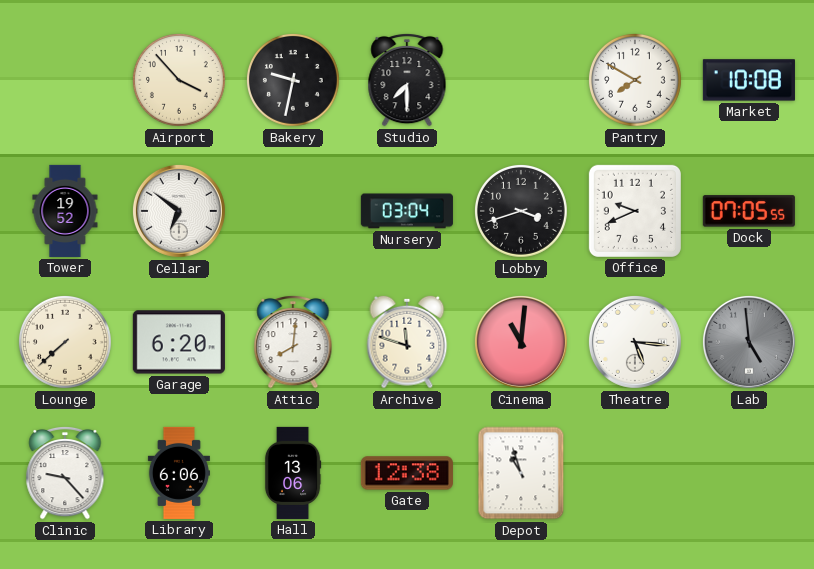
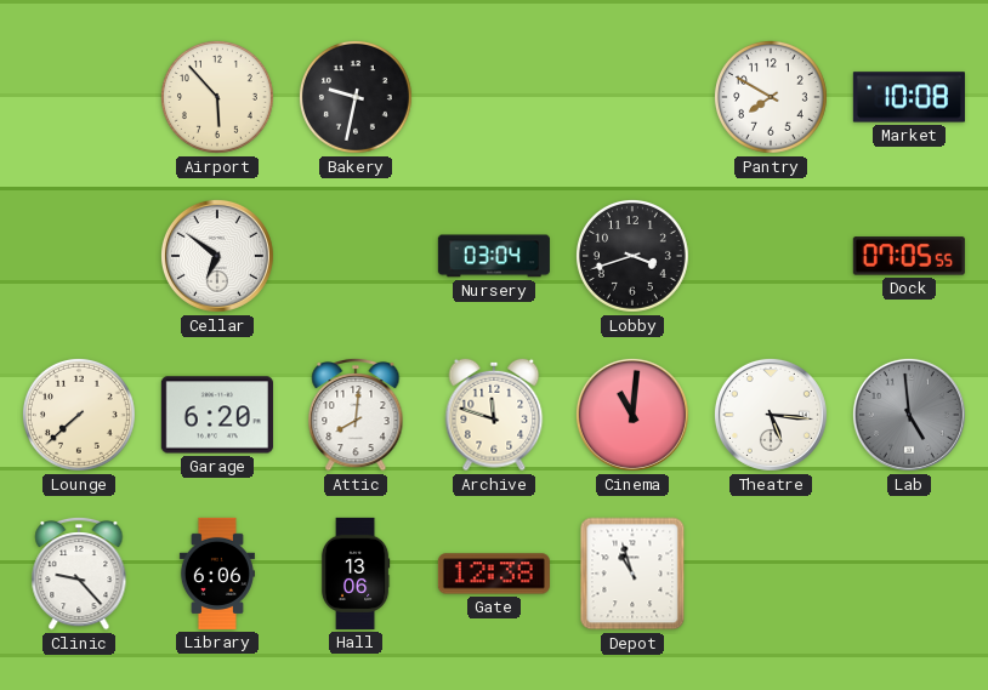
Airport: 3:53 -> 5:53 (217, 97)
Studio: 7:30 -> none (407, 80)
Tower: 19:52 -> none (65, 211)
Office: 9:41 -> none (635, 211)
